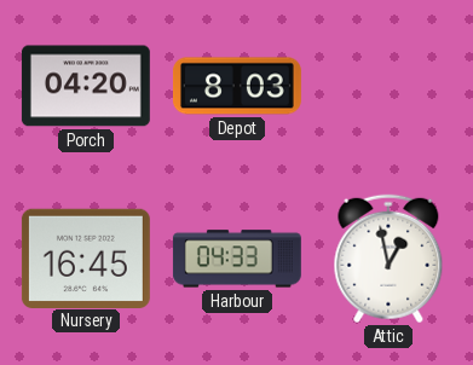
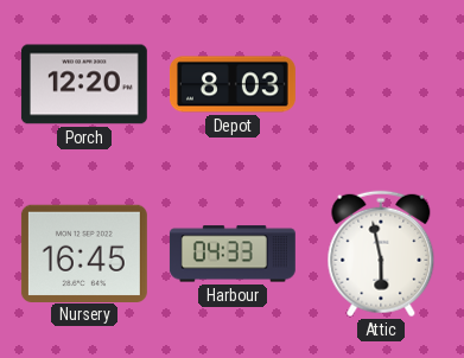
Porch: 04:20 -> 12:20 (84, 84)
Attic: 12:58 -> 5:58 (381, 254)
